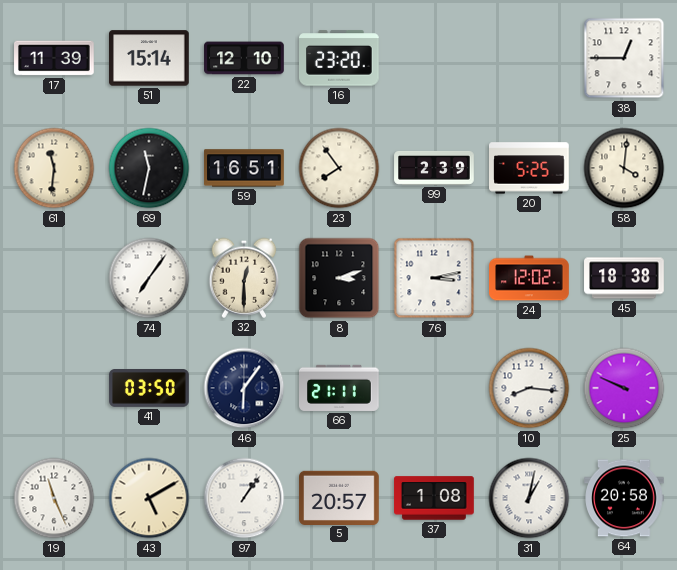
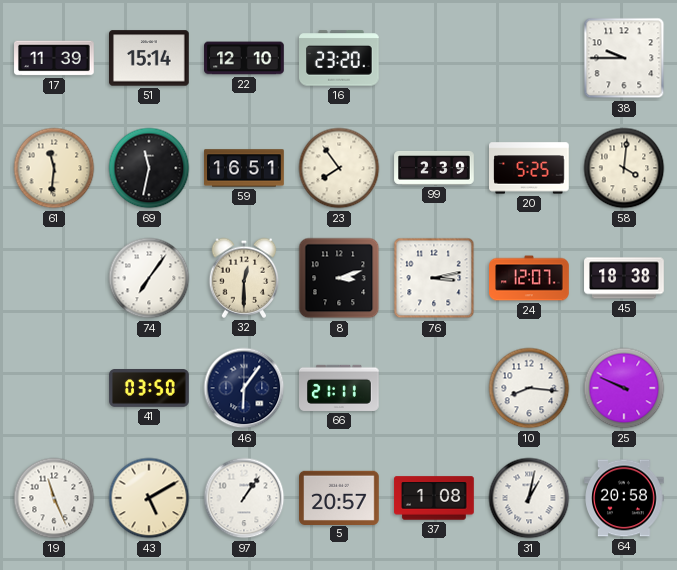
38: 12:45 -> 9:45 (624, 58)
24: 12:02 -> 12:07 (529, 278)
